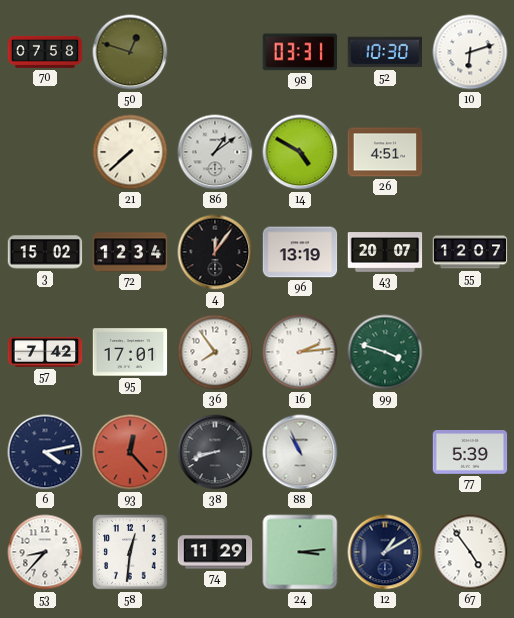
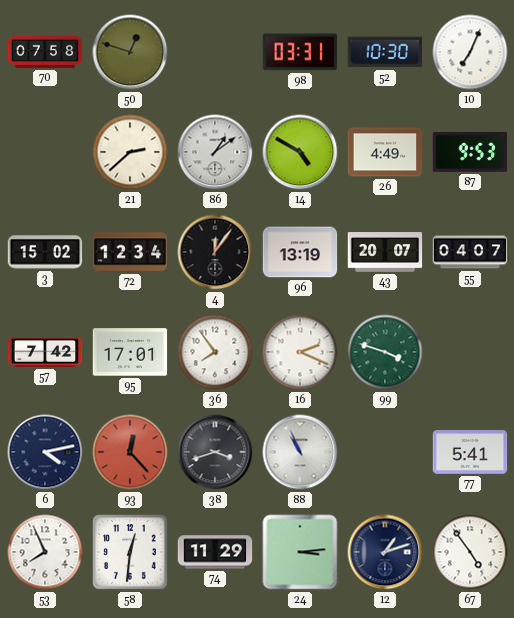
10: 6:12 -> 7:04 (470, 52)
21: 7:38 -> 2:38 (130, 152)
26: 4:51 -> 4:49 (385, 152)
87: none -> 9:53 (470, 153)
55: 12:07 -> 04:07 (470, 252)
16: 2:14 -> 2:19 (300, 352)
38: 8:42 -> 3:42 (215, 452)
77: 5:39 -> 5:41 (470, 452)
53: 8:37 -> 7:56 (45, 552)
12: 1:10 -> 1:12 (385, 552)
